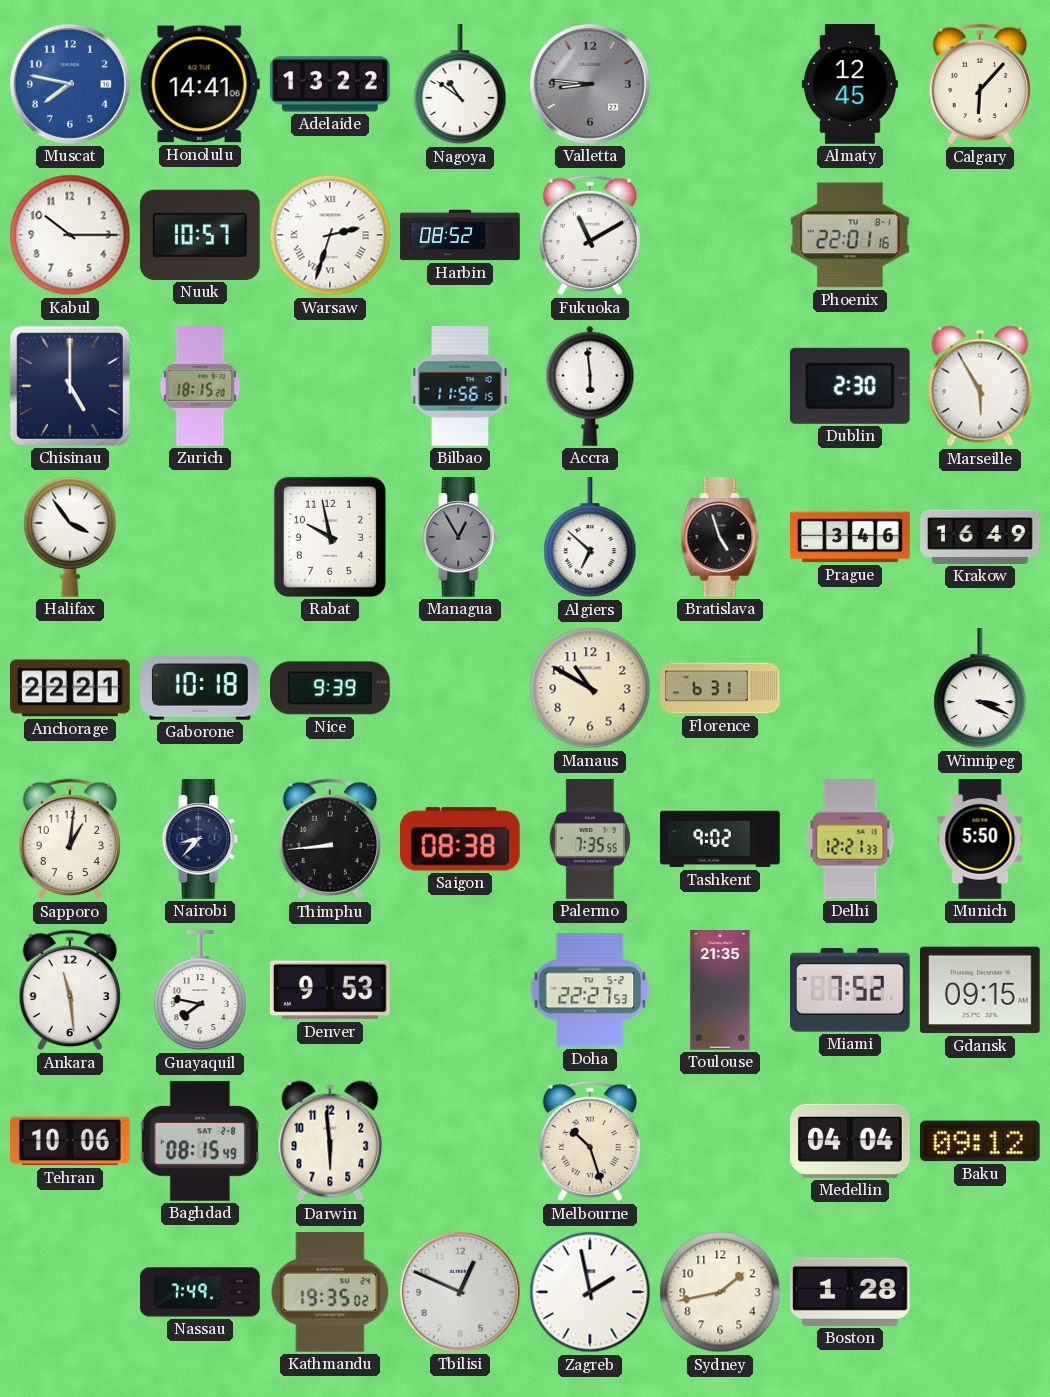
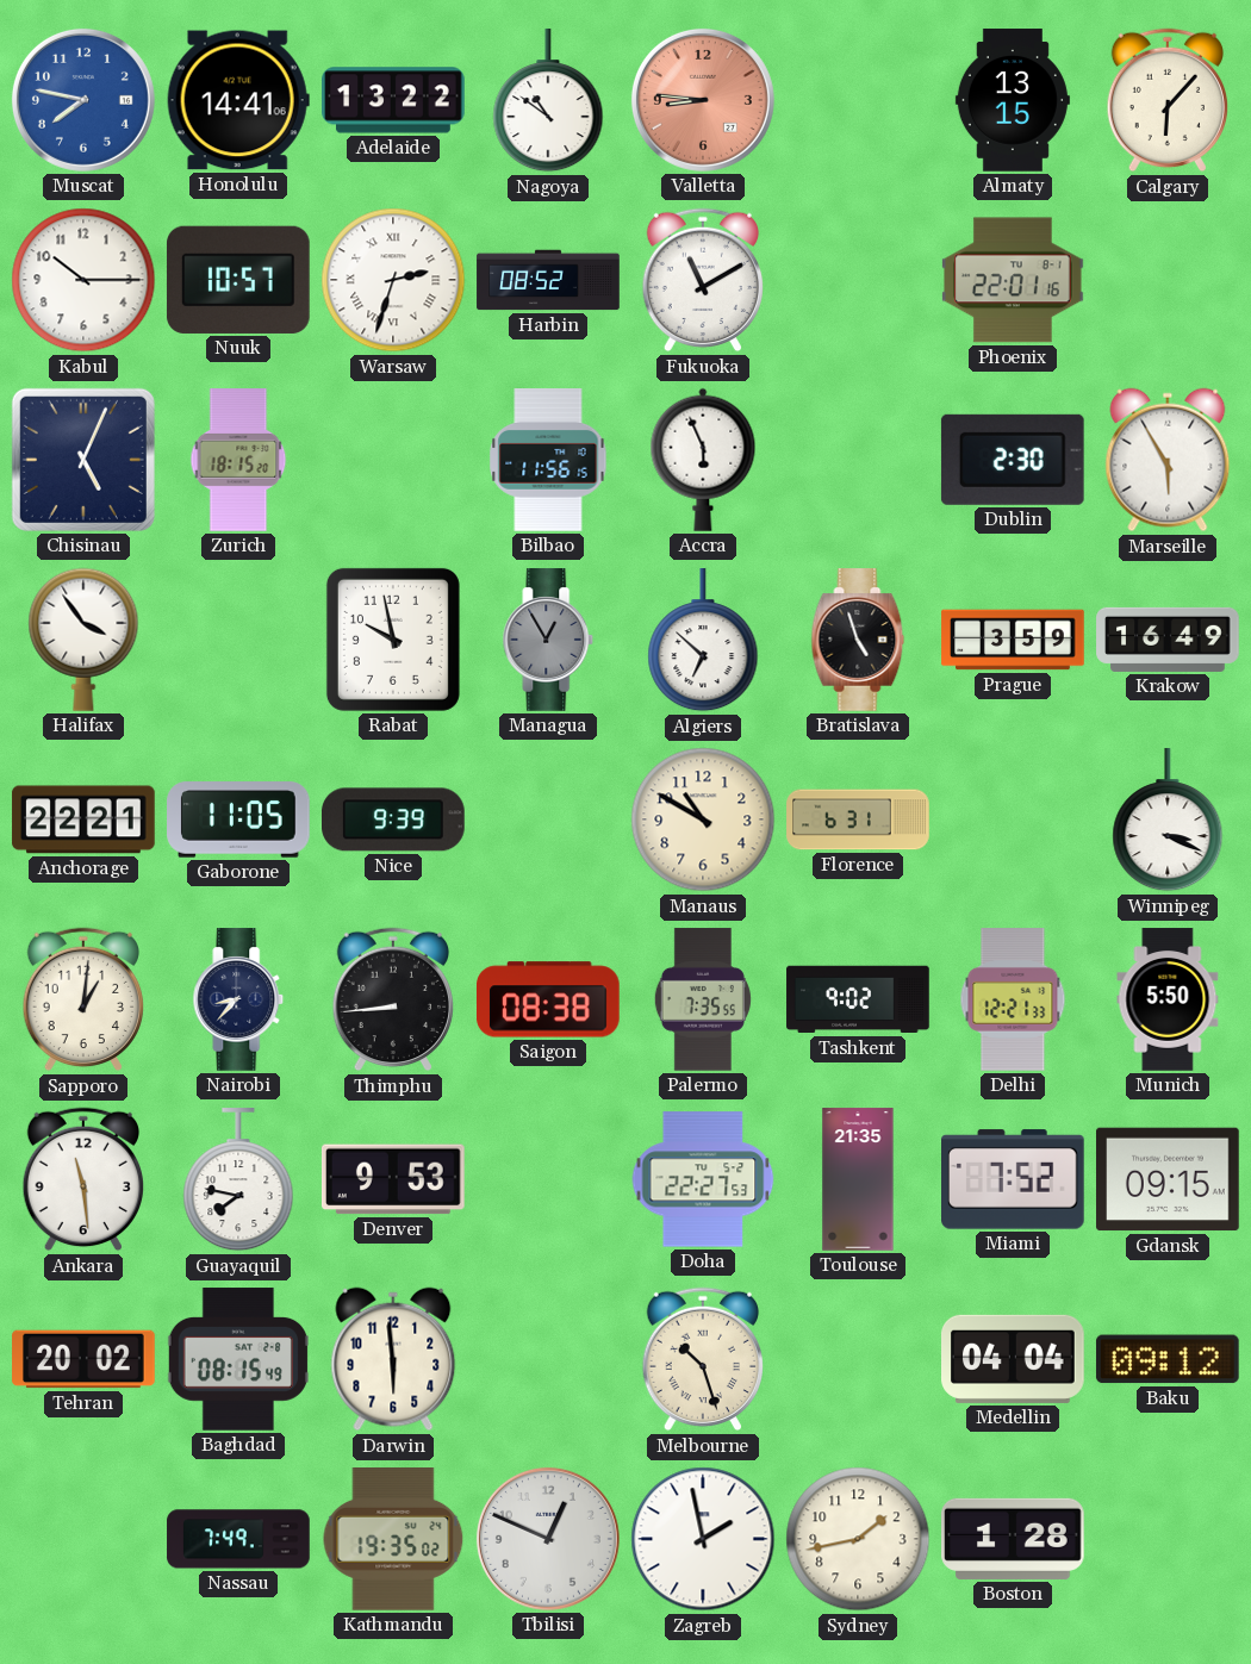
Valletta dial: grey -> salmon (703, 100)
Almaty: 12:45 -> 13:15 (1013, 100)
Chisinau: 5:00 -> 5:04 (83, 460)
Accra: 5:59 -> 5:56 (703, 460)
Prague: 3:46 -> 3:59 (1013, 640)
Gaborone: 10:18 -> 11:05 (238, 819)
Tehran: 10:06 -> 20:02 (83, 1359)
